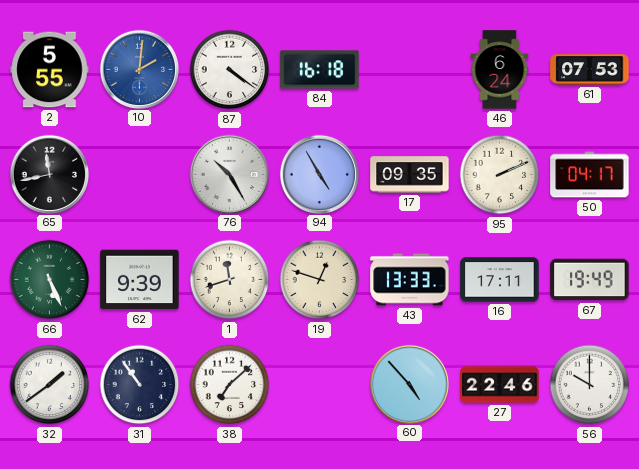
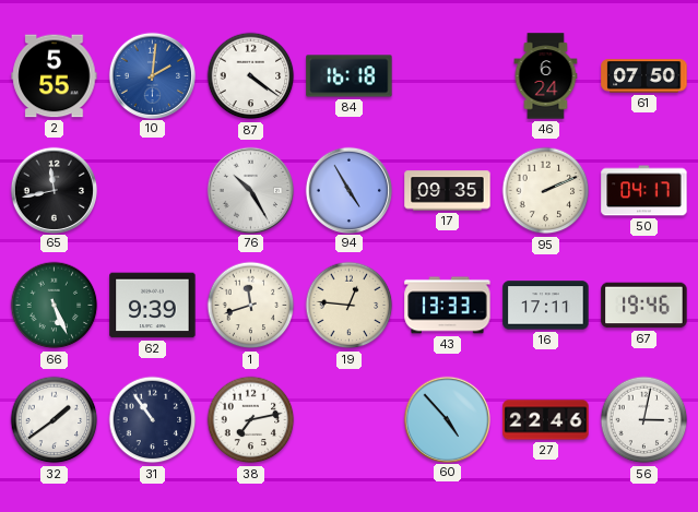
61: 07:53 -> 07:50 (644, 76)
19: 12:48 -> 12:46 (350, 306)
67: 19:49 -> 19:46 (644, 306)
38: 7:08 -> 7:13 (251, 420)
56: 10:00 -> 3:02 (644, 420)
